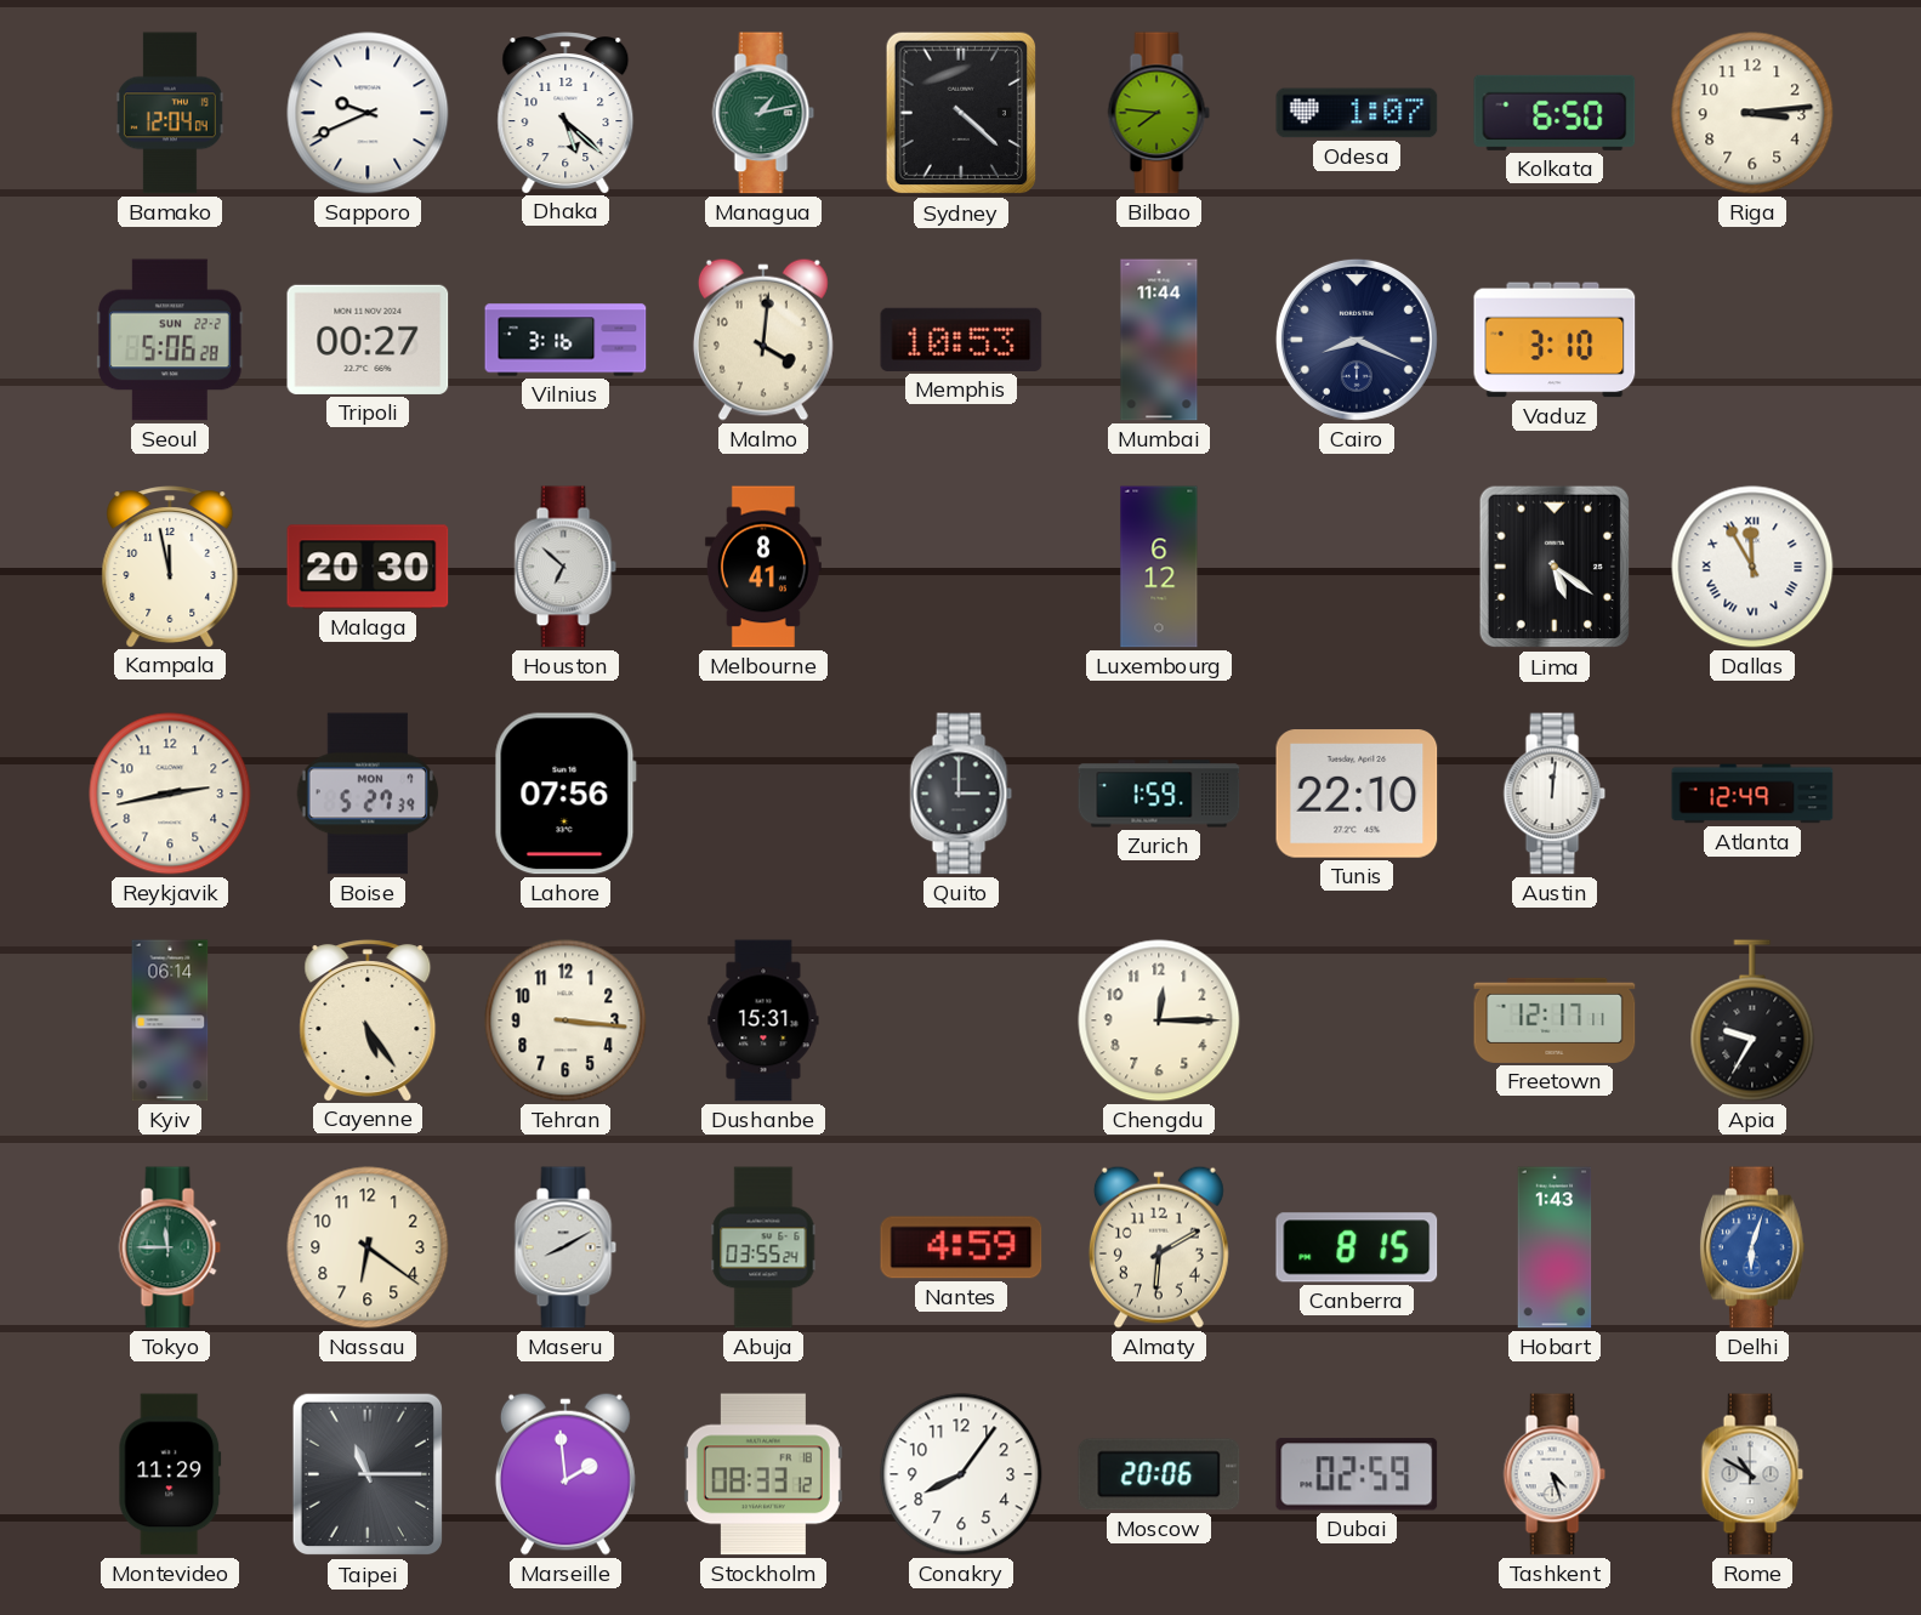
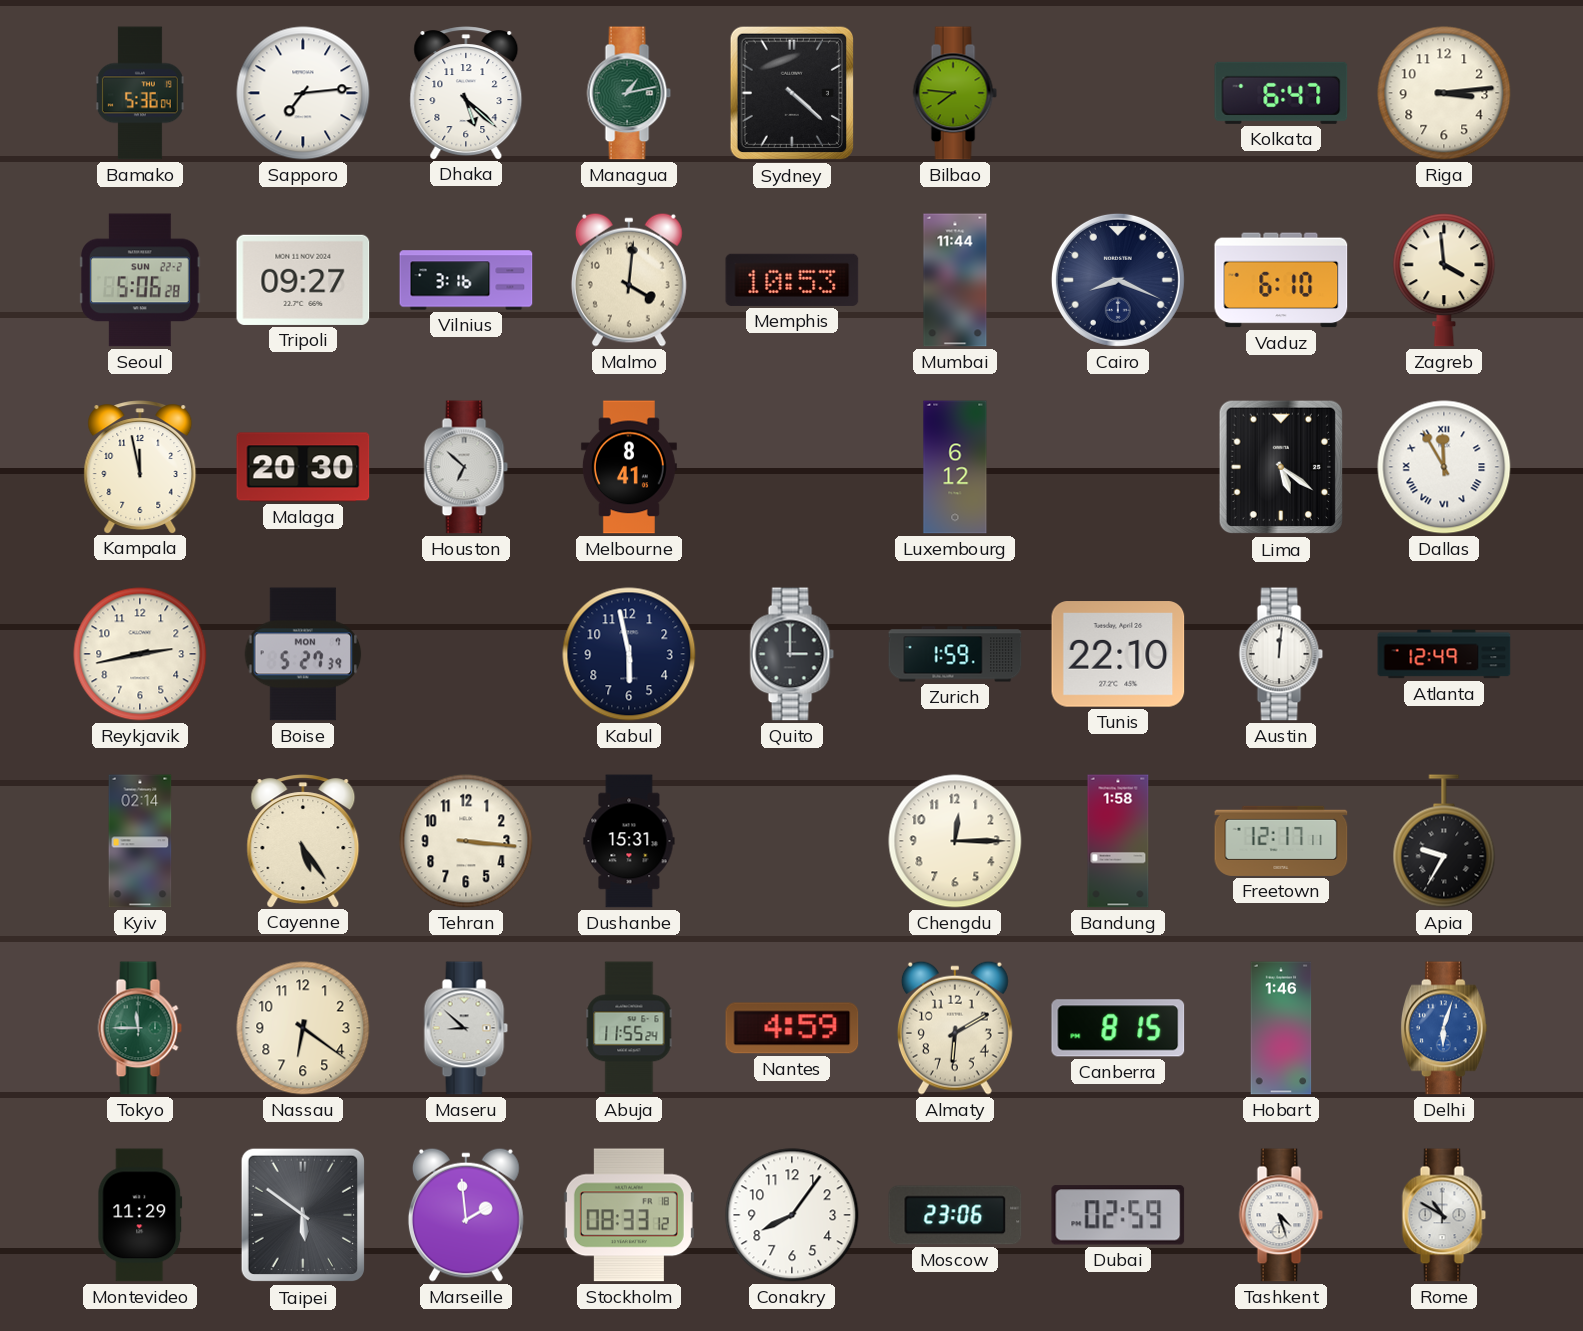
Bamako: 12:04 -> 5:36 (140, 93)
Sapporo: 9:41 -> 7:14 (303, 93)
Odesa: 1:07 -> none (1357, 113)
Kolkata: 6:50 -> 6:47 (1281, 93)
Tripoli: 00:27 -> 09:27 (303, 280)
Vaduz: 3:10 -> 6:10 (1281, 280)
Zagreb: none -> 3:59 (1444, 280)
Lahore: 07:56 -> none (565, 794)
Kabul: none -> 5:58 (629, 654)
Kyiv: 06:14 -> 02:14 (140, 841)
Bandung: none -> 1:58 (1118, 841)
Maseru: 8:10 -> 8:52 (466, 1028)
Abuja: 03:55 -> 11:55 (629, 1028)
Hobart: 1:43 -> 1:46 (1281, 1028)
Taipei: 11:15 -> 5:51 (302, 1215)
Moscow: 20:06 -> 23:06 (955, 1215)
